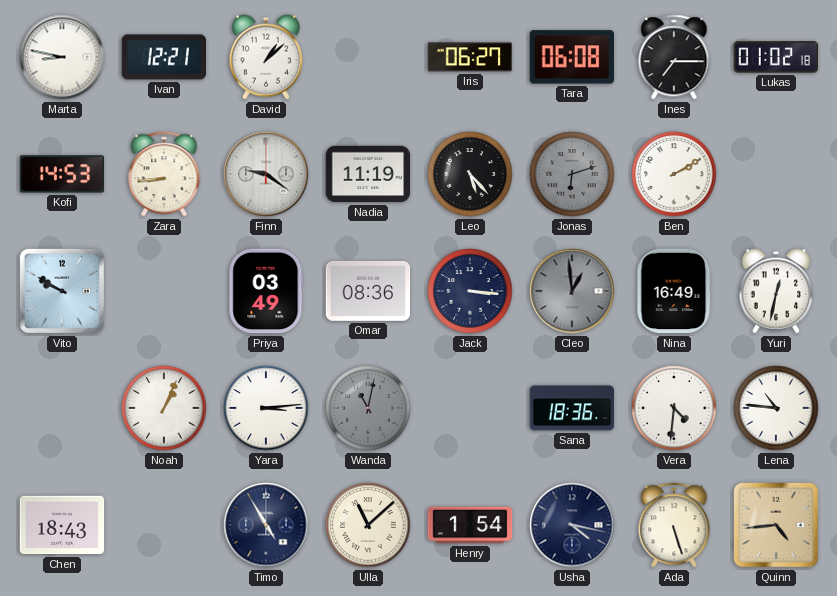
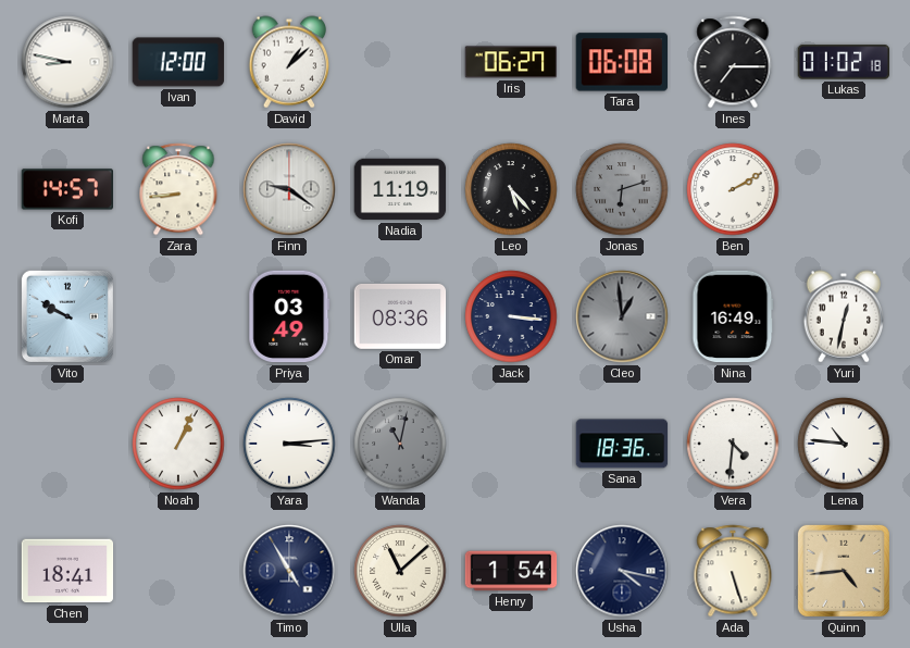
Ivan: 12:21 -> 12:00 (178, 62)
Kofi: 14:53 -> 14:57 (67, 189)
Chen: 18:43 -> 18:41 (67, 571)
